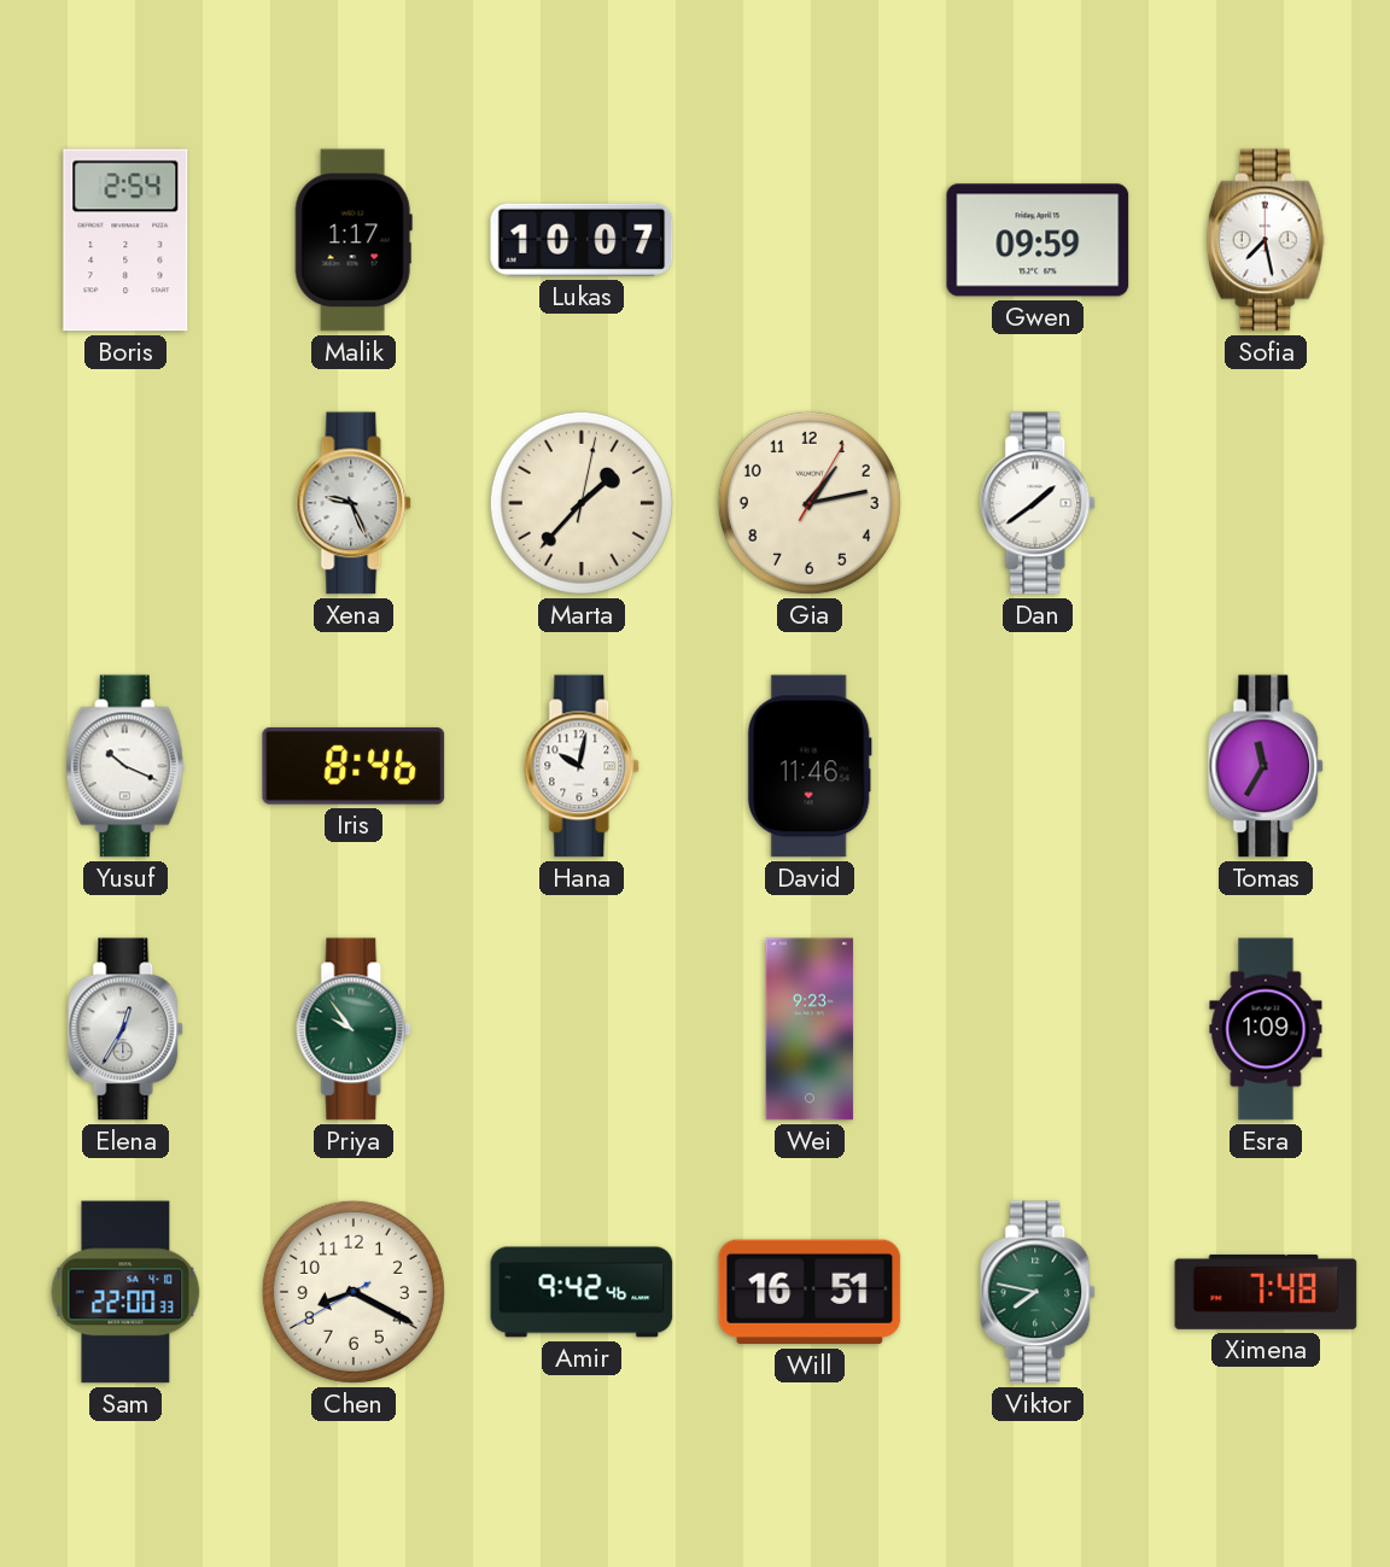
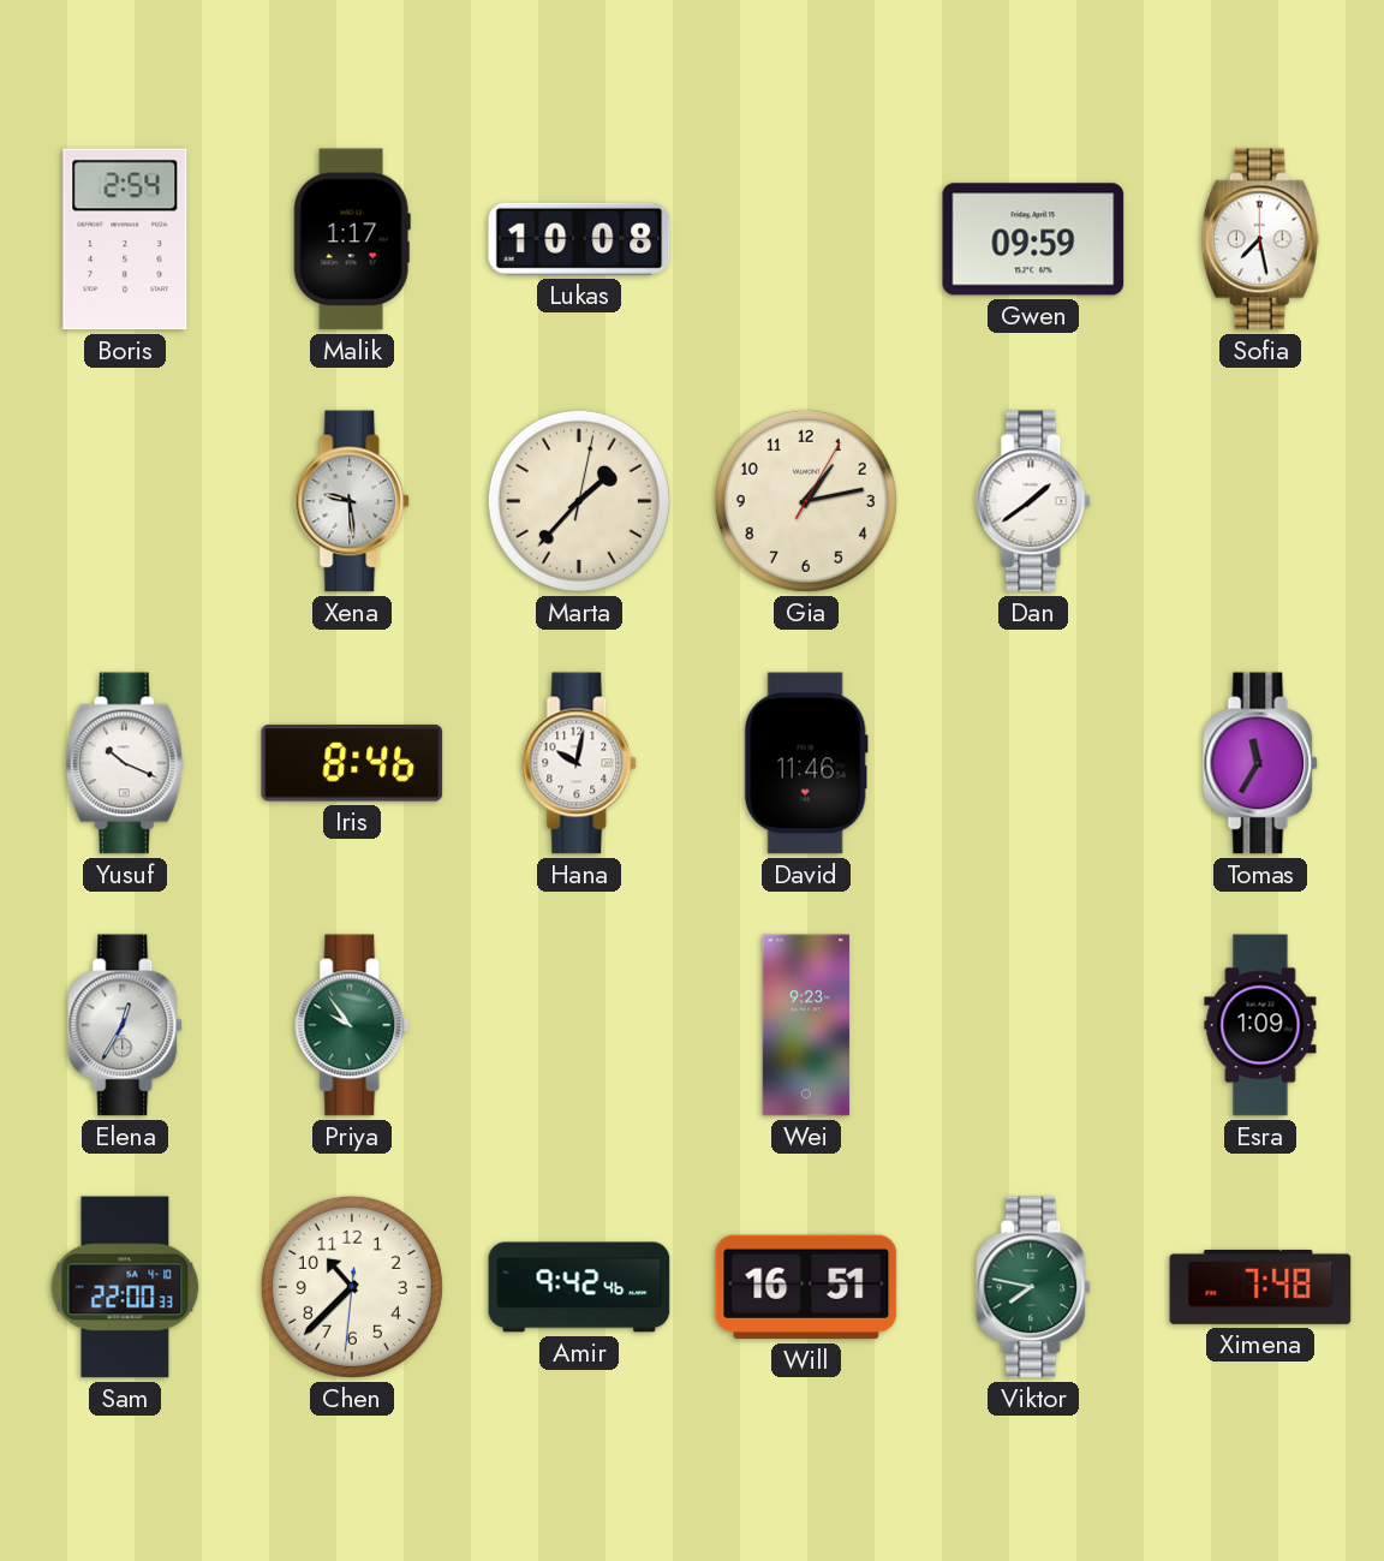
Lukas: 10:07 -> 10:08 (579, 239)
Xena: 9:26 -> 9:29 (353, 501)
Chen: 8:19 -> 10:37 (352, 1287)
